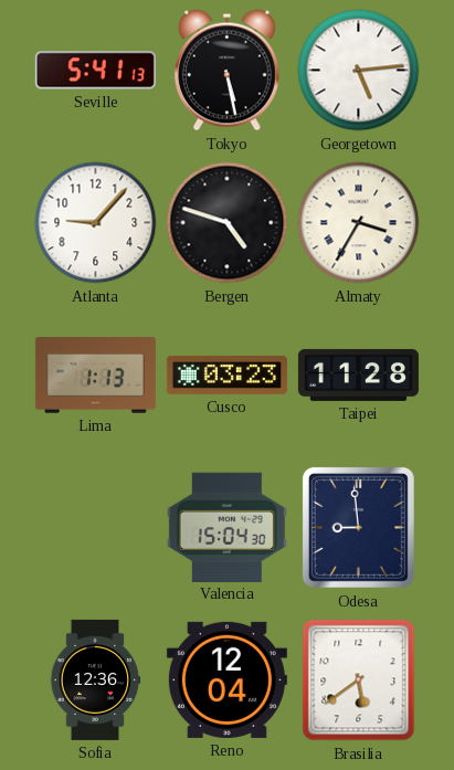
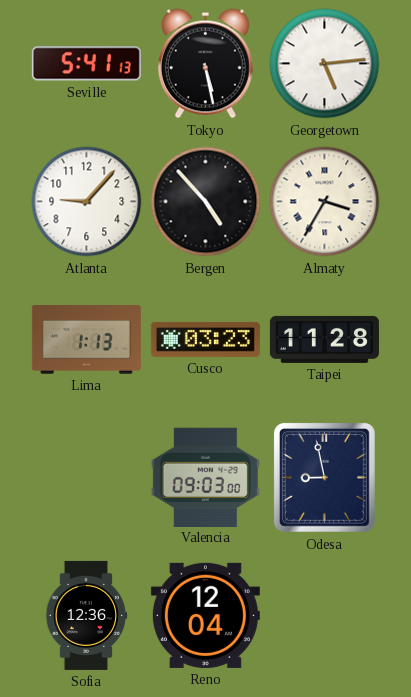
Bergen: 4:48 -> 4:53 (206, 202)
Valencia: 15:04 -> 09:03 (205, 477)
Odesa: 8:59 -> 8:58 (324, 477)
Brasilia: 5:39 -> none (359, 681)
